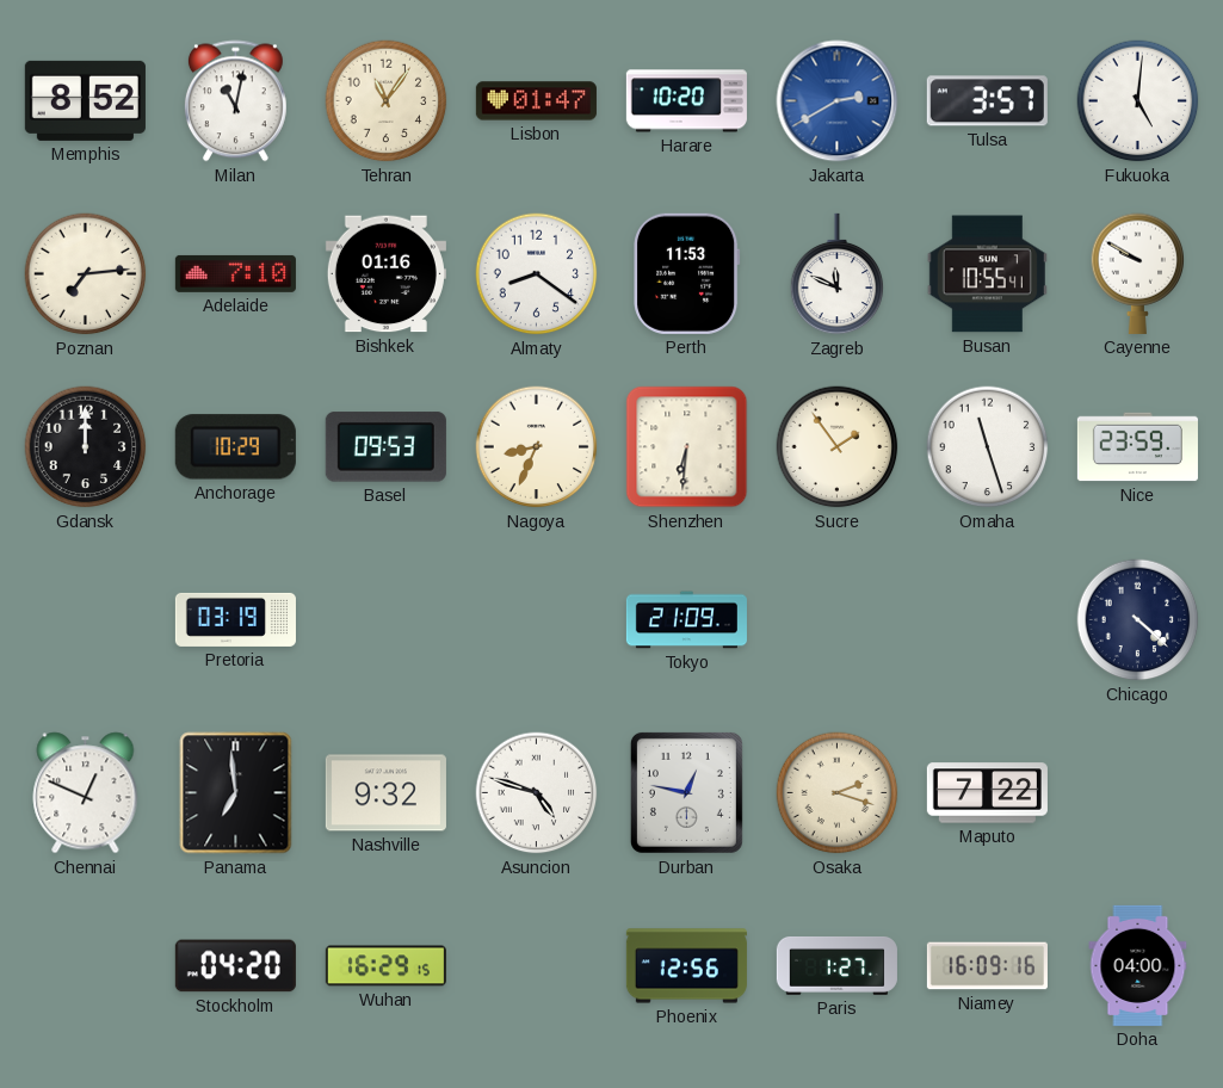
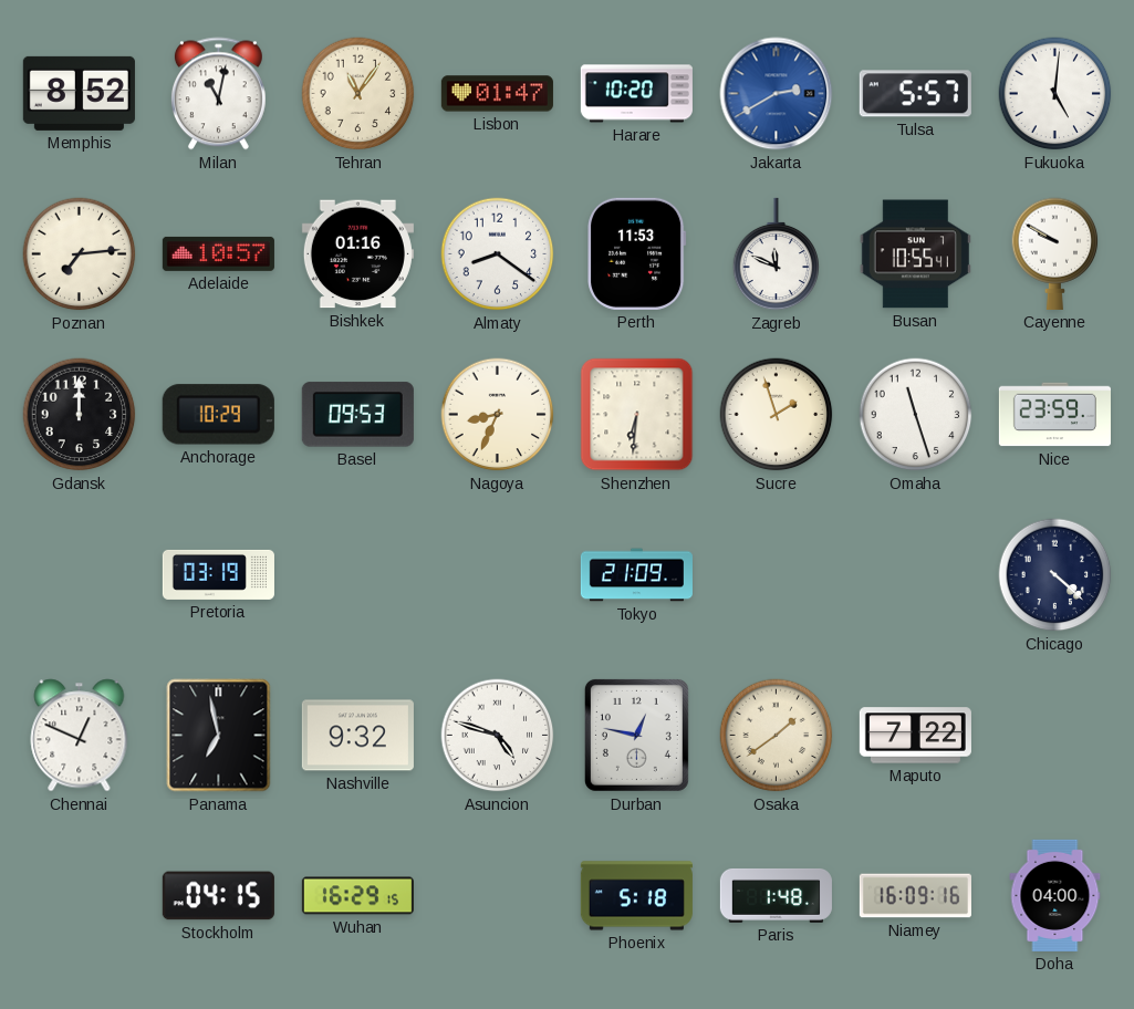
Tulsa: 3:57 -> 5:57 (915, 94)
Adelaide: 7:10 -> 10:57 (218, 253)
Sucre: 1:54 -> 1:57 (777, 415)
Panama: 6:59 -> 6:58 (219, 736)
Osaka: 2:18 -> 1:39 (777, 736)
Stockholm: 04:20 -> 04:15 (218, 896)
Phoenix: 12:56 -> 5:18 (636, 896)
Paris: 1:27 -> 1:48 (776, 895)
